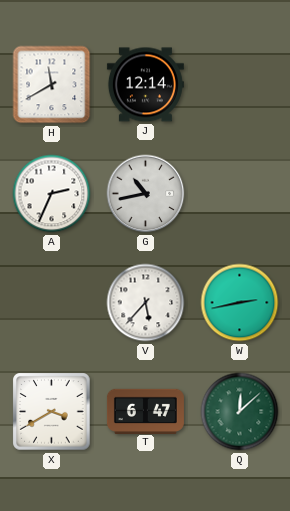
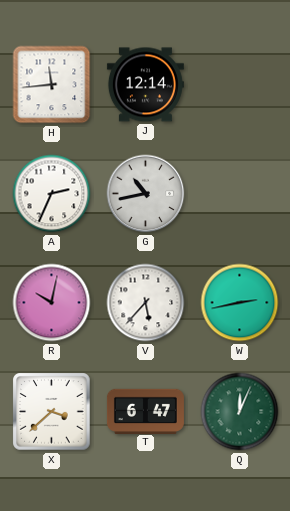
H: 11:40 -> 11:44 (52, 85)
R: none -> 10:02 (52, 303)
X: 3:40 -> 3:38 (52, 412)
Q: 12:08 -> 12:04 (240, 412)
